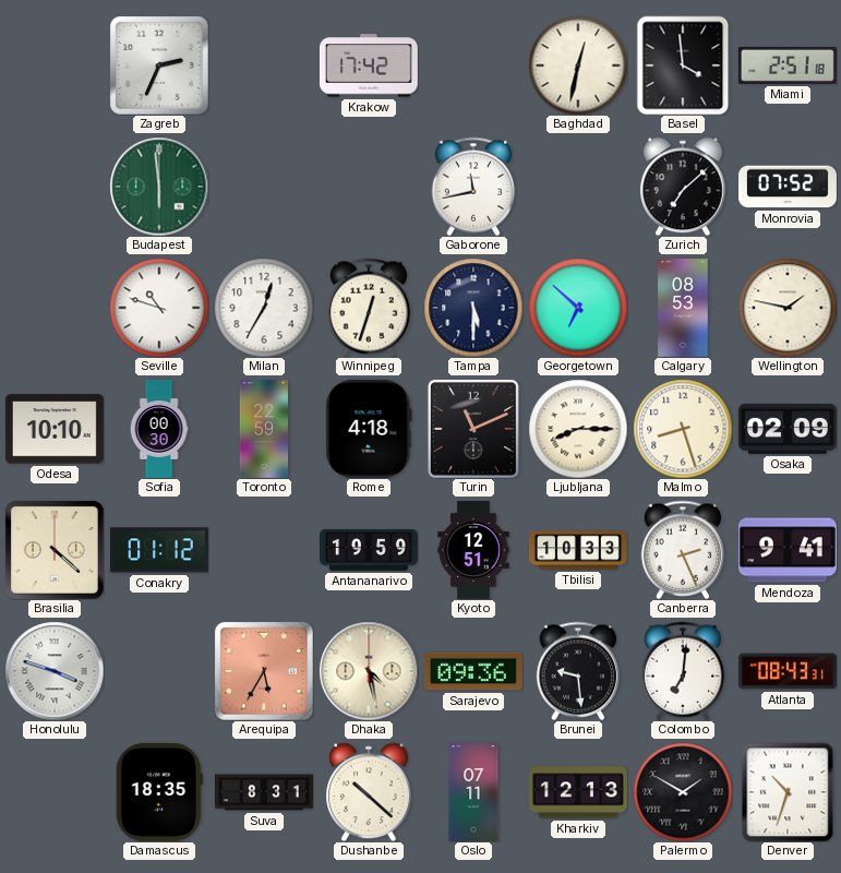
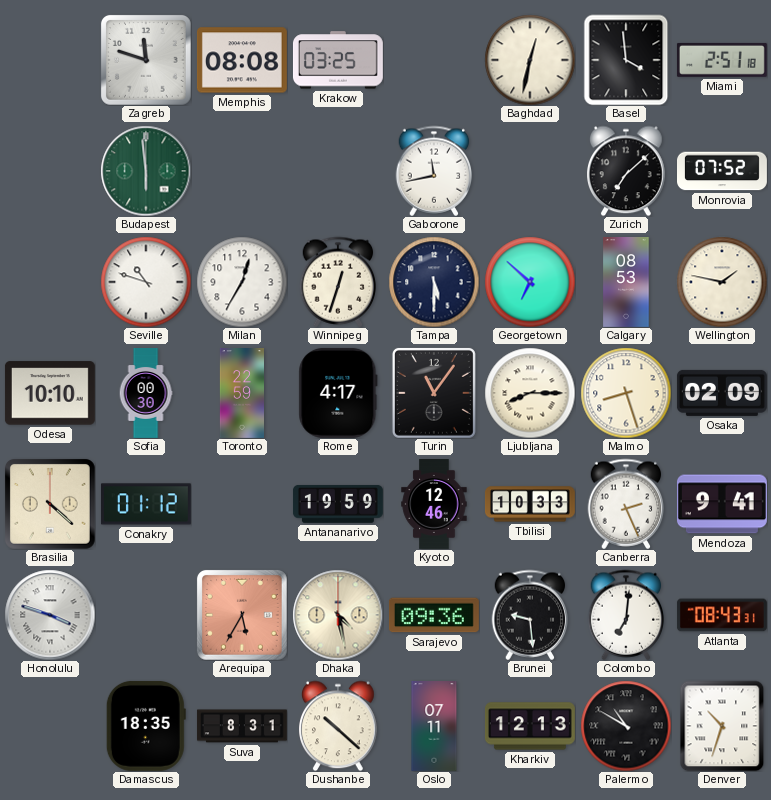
Zagreb: 2:34 -> 11:48 (146, 60)
Memphis: none -> 08:08 (242, 60)
Krakow: 17:42 -> 03:25 (338, 60)
Rome: 4:18 -> 4:17 (338, 393)
Turin: 11:11 -> 11:06 (434, 393)
Kyoto: 12:51 -> 12:46 (434, 505)
Palermo: 1:50 -> 10:50 (626, 726)
